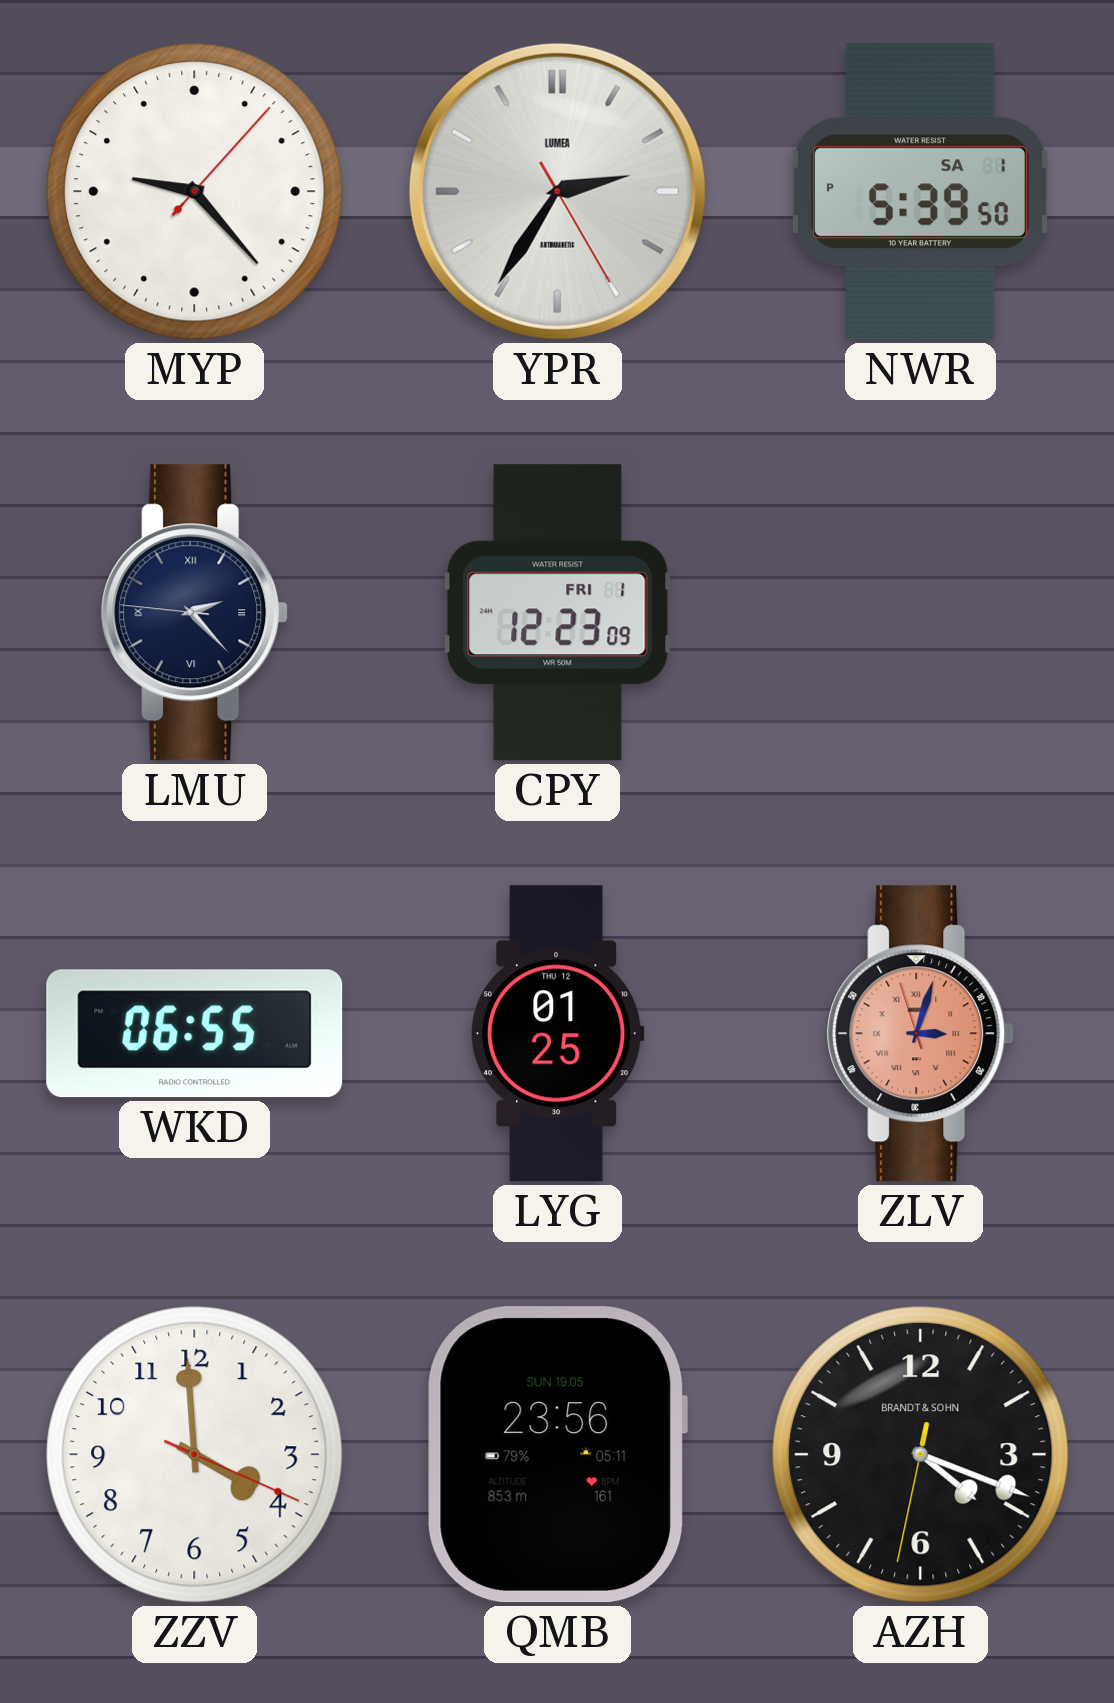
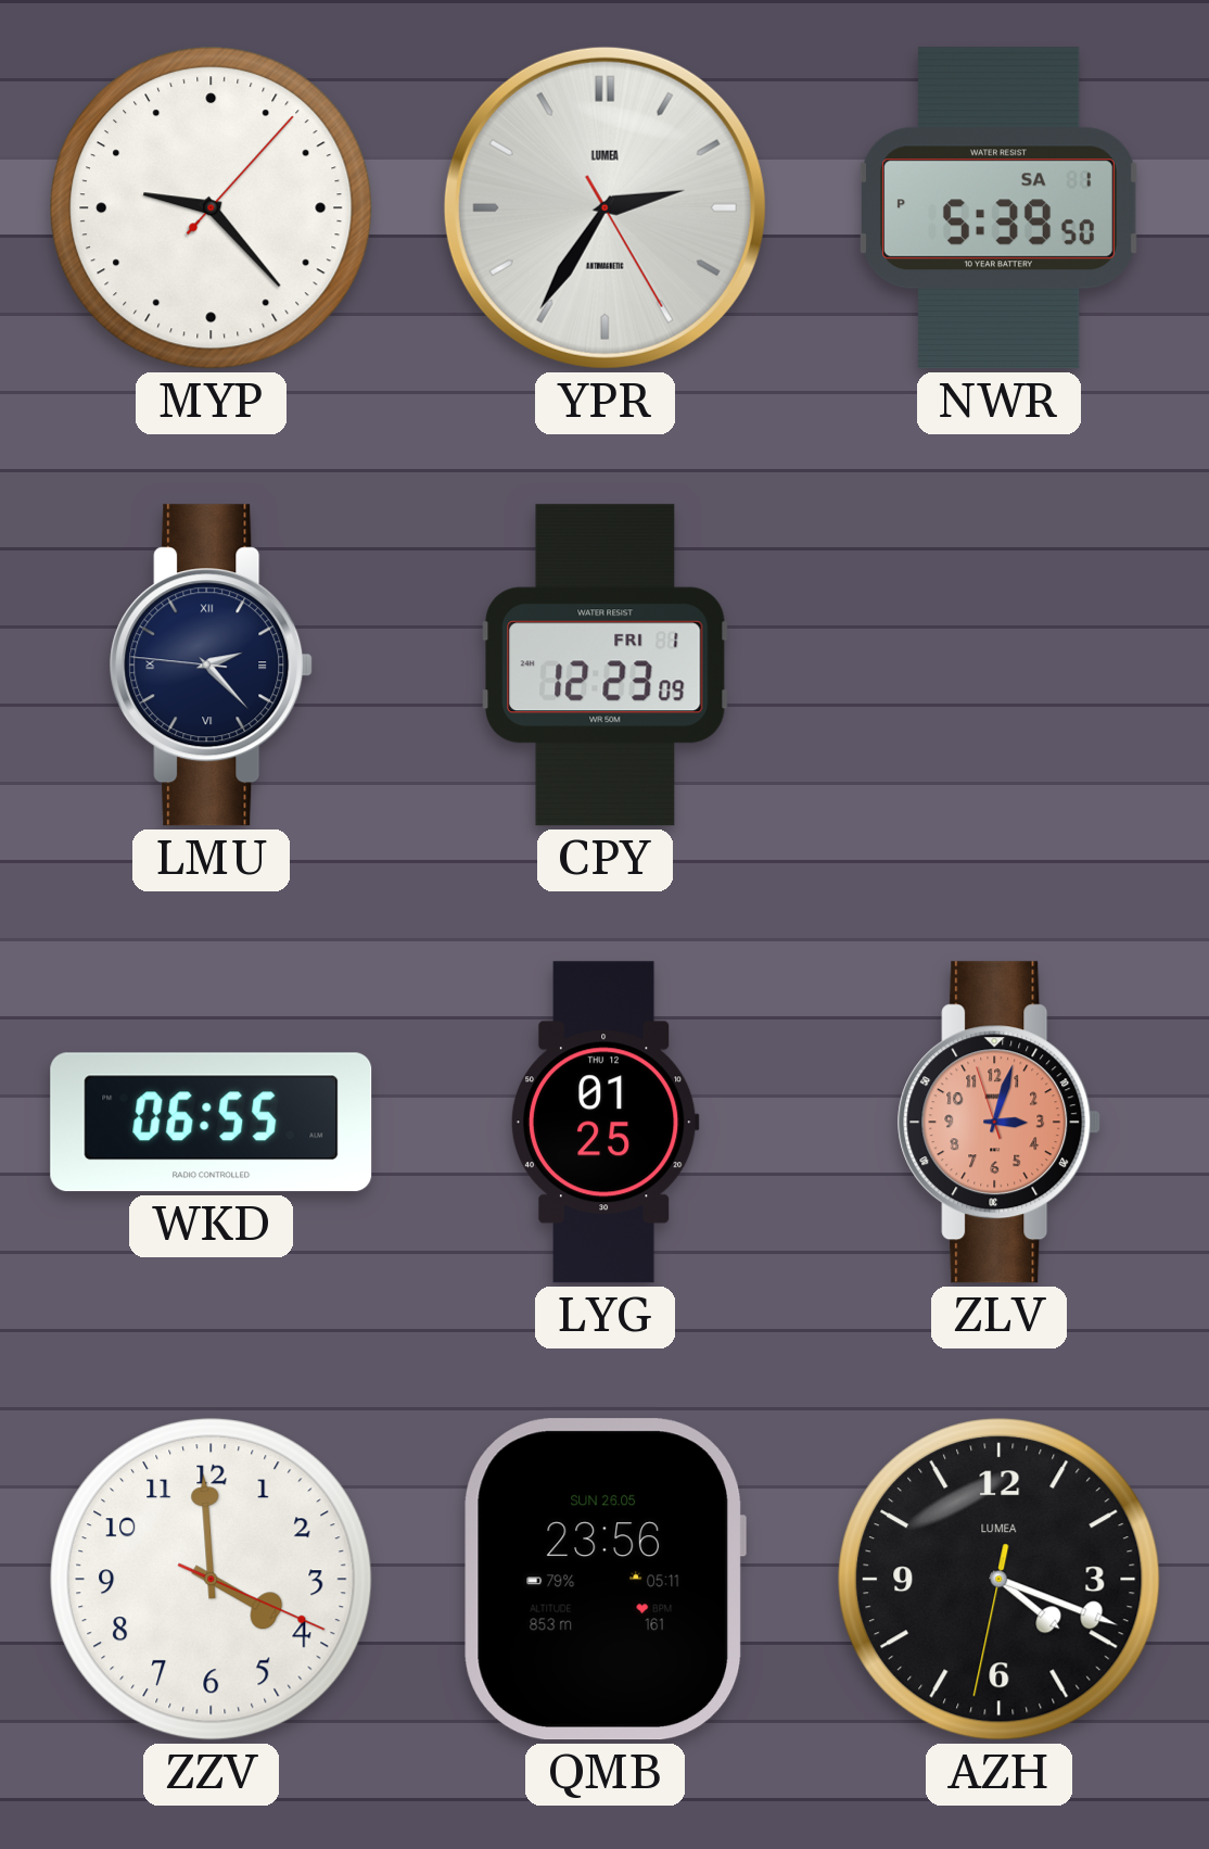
ZLV numerals: Roman -> Arabic (1000, 1123)
QMB date: SUN 19.05 -> SUN 26.05 (603, 1580)
AZH brand: BRANDT & SOHN -> LUMEA (1000, 1580)
